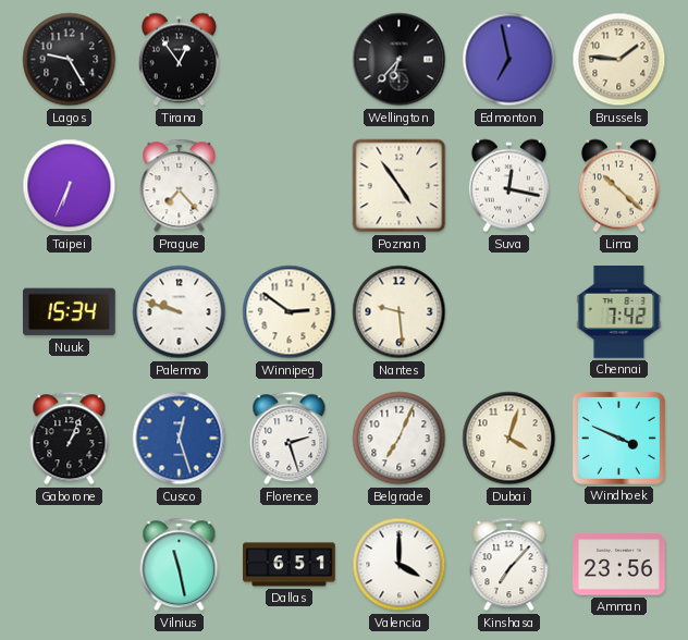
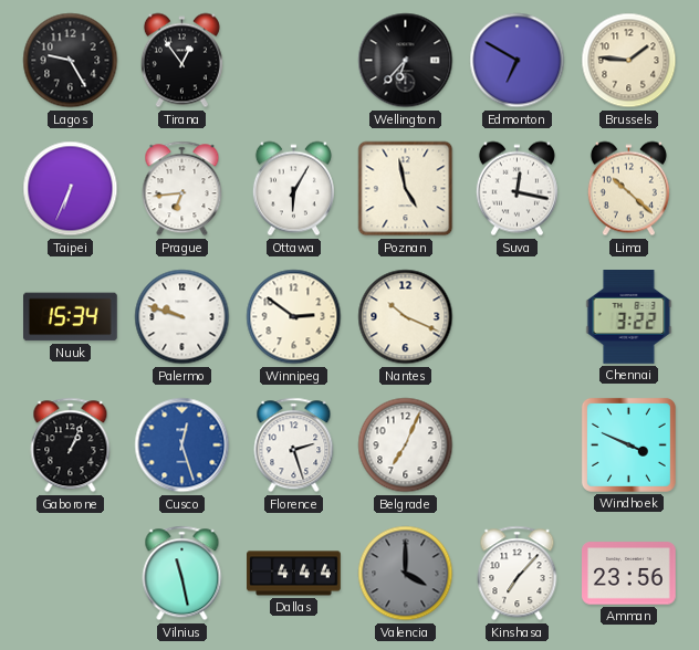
Edmonton: 6:58 -> 6:50 (518, 61)
Prague: 7:23 -> 6:44 (182, 189)
Ottawa: none -> 6:05 (293, 189)
Poznan: 4:54 -> 4:58 (406, 189)
Nantes: 9:29 -> 10:19 (406, 317)
Chennai: 7:42 -> 3:22 (629, 317)
Dubai: 4:03 -> none (509, 439)
Dallas: 6:51 -> 4:44 (294, 574)
Valencia dial: white -> grey (406, 574)
